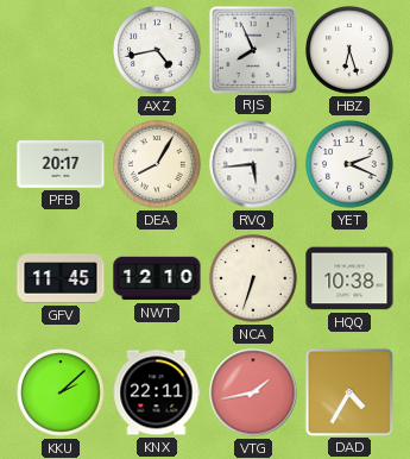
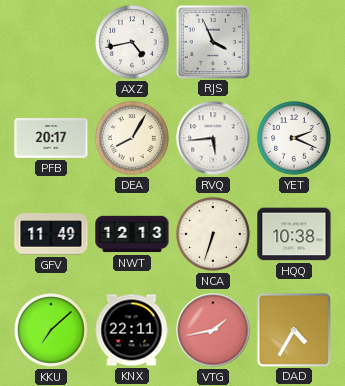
RJS: 7:56 -> 3:56 (212, 41)
HBZ: 6:27 -> none (349, 50)
GFV: 11:45 -> 11:49 (51, 234)
NWT: 12:10 -> 12:13 (132, 234)
KKU: 2:08 -> 7:08 (51, 330)
